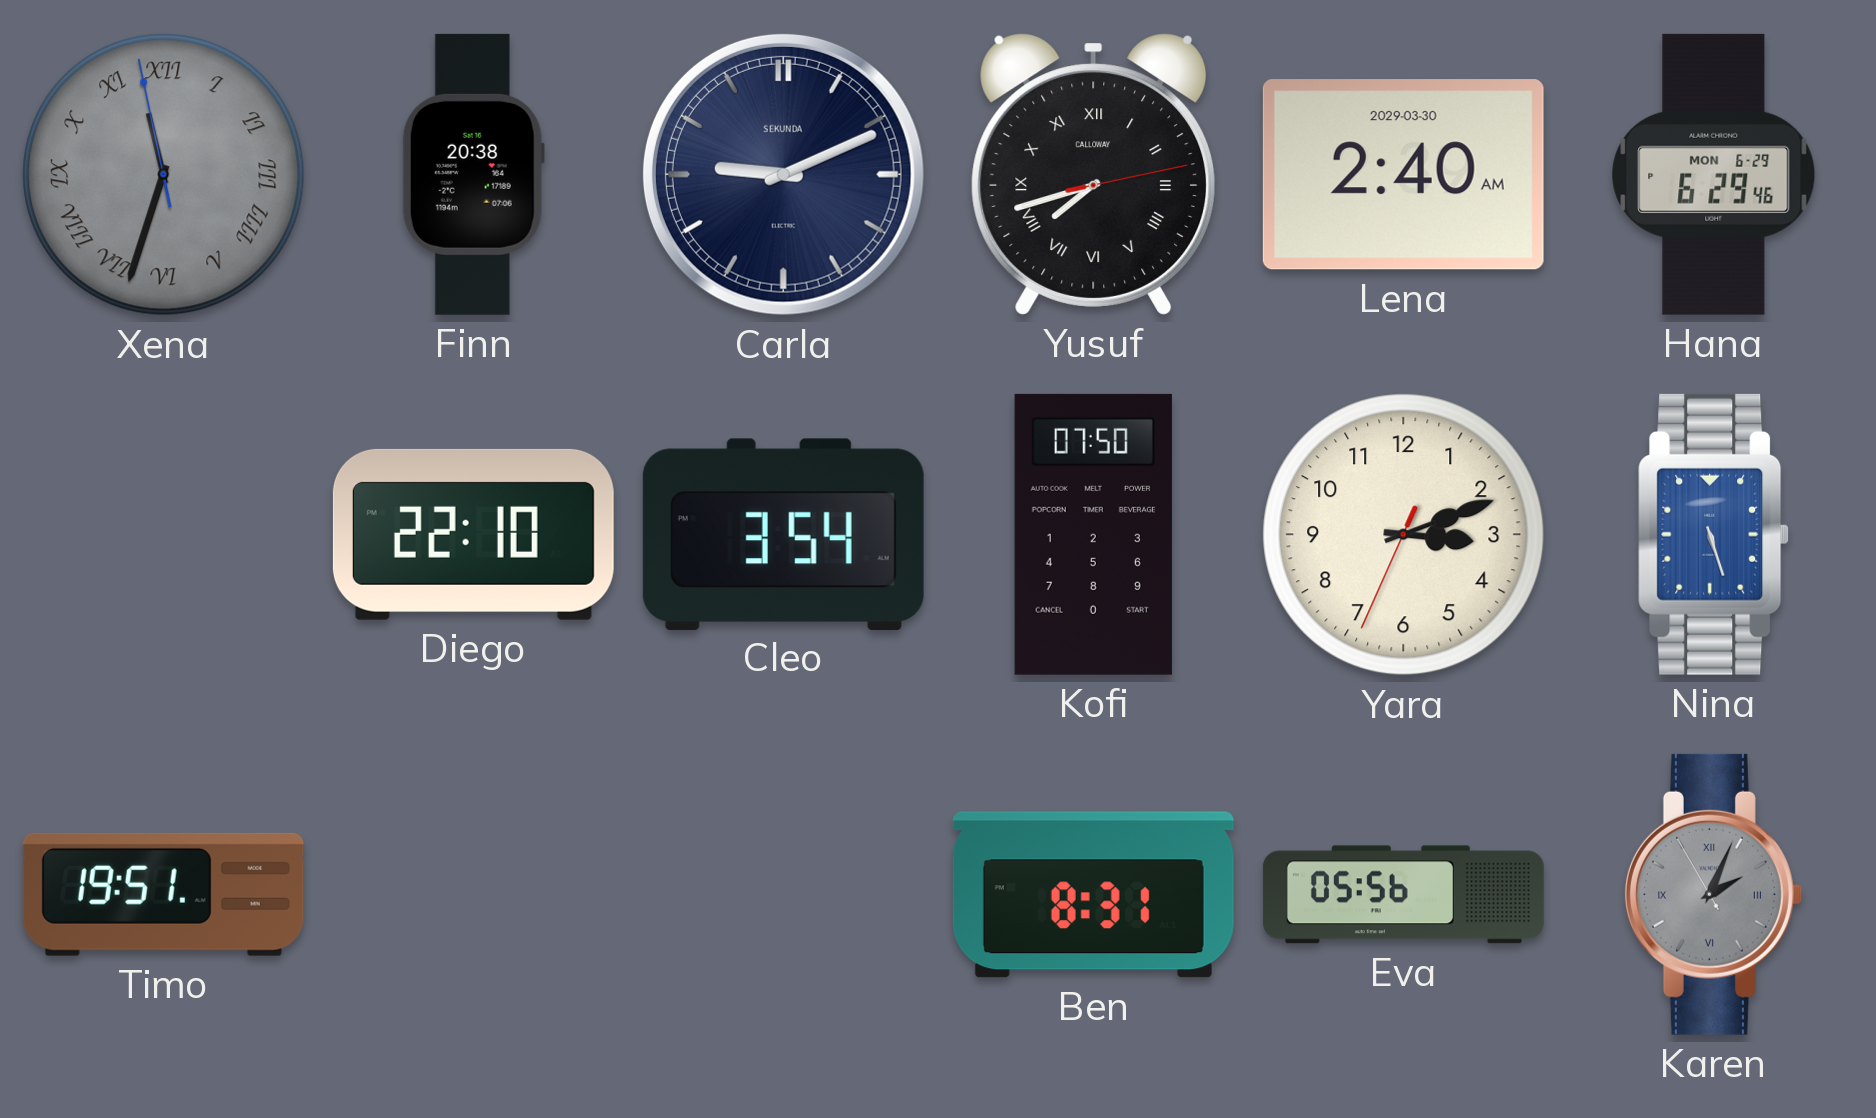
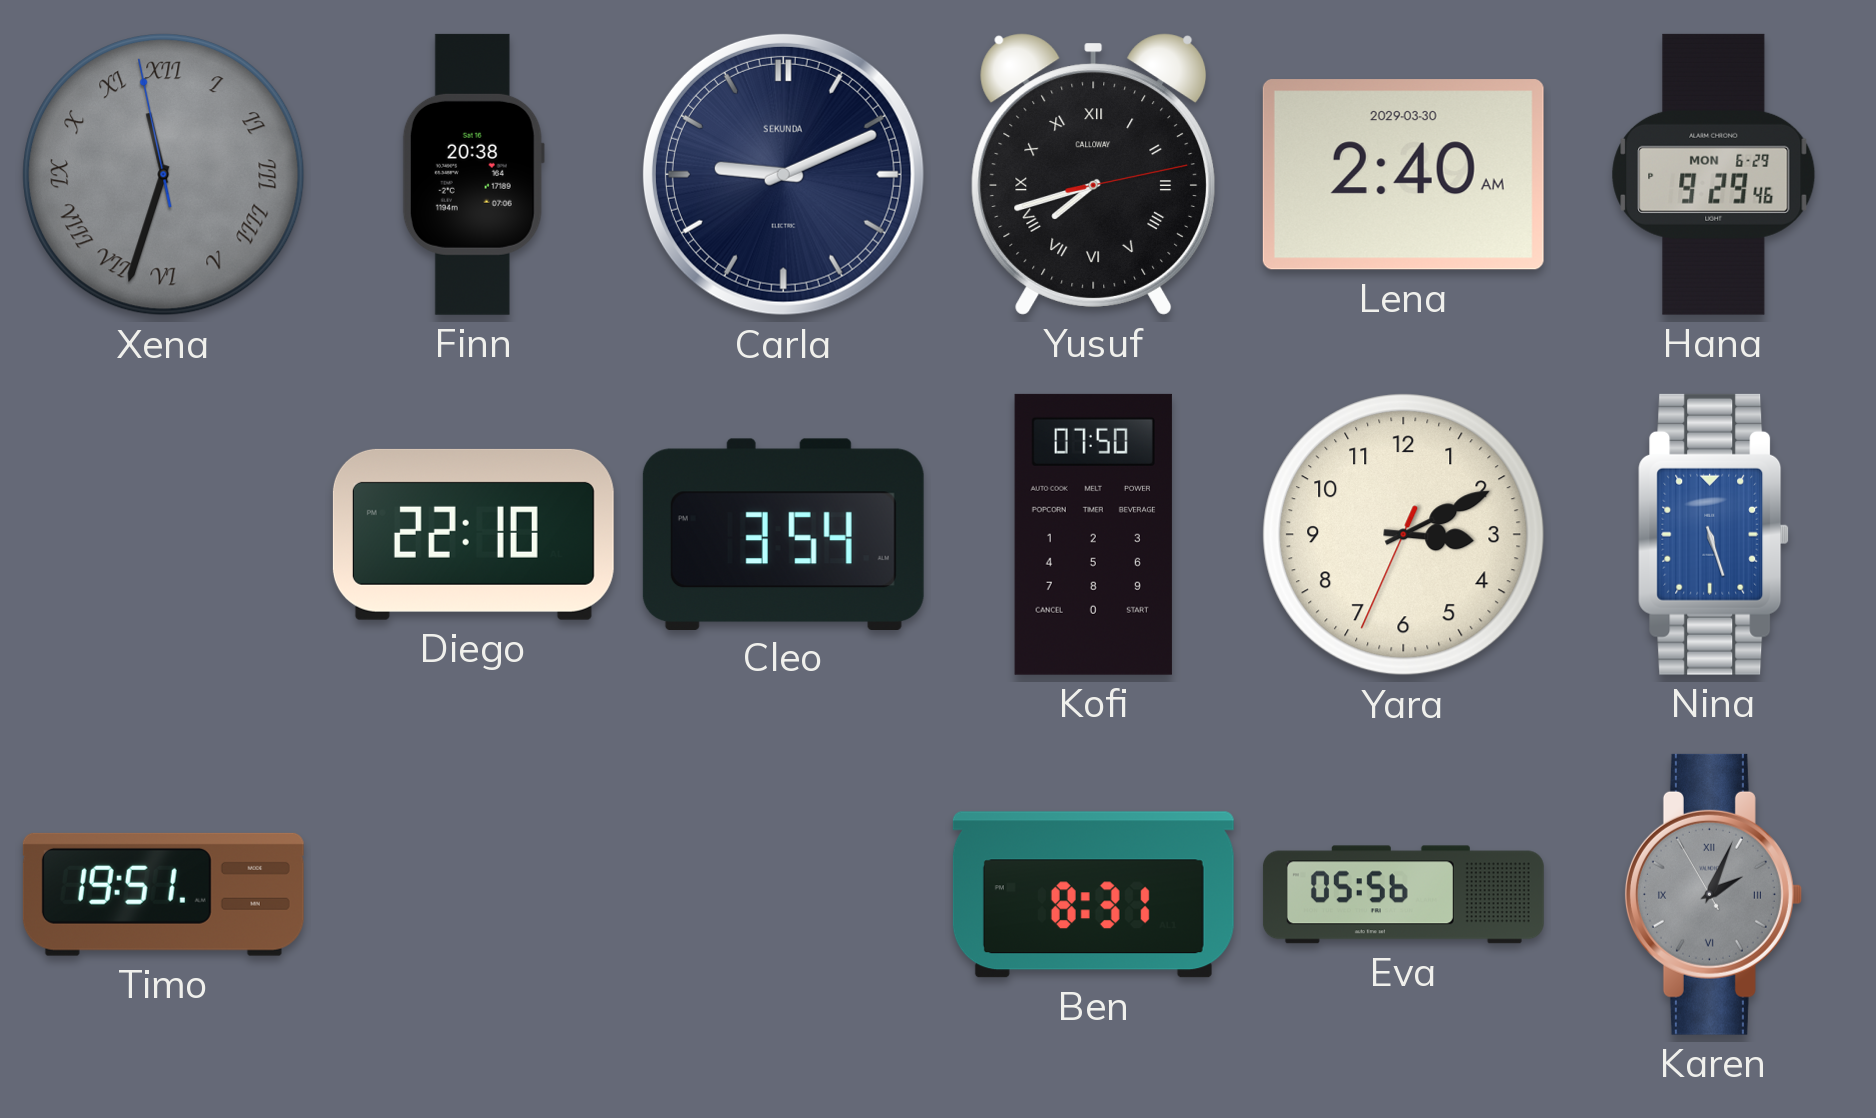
Hana: 6:29 -> 9:29 (1714, 174)
Yara: 3:11 -> 3:10 (1404, 535)
